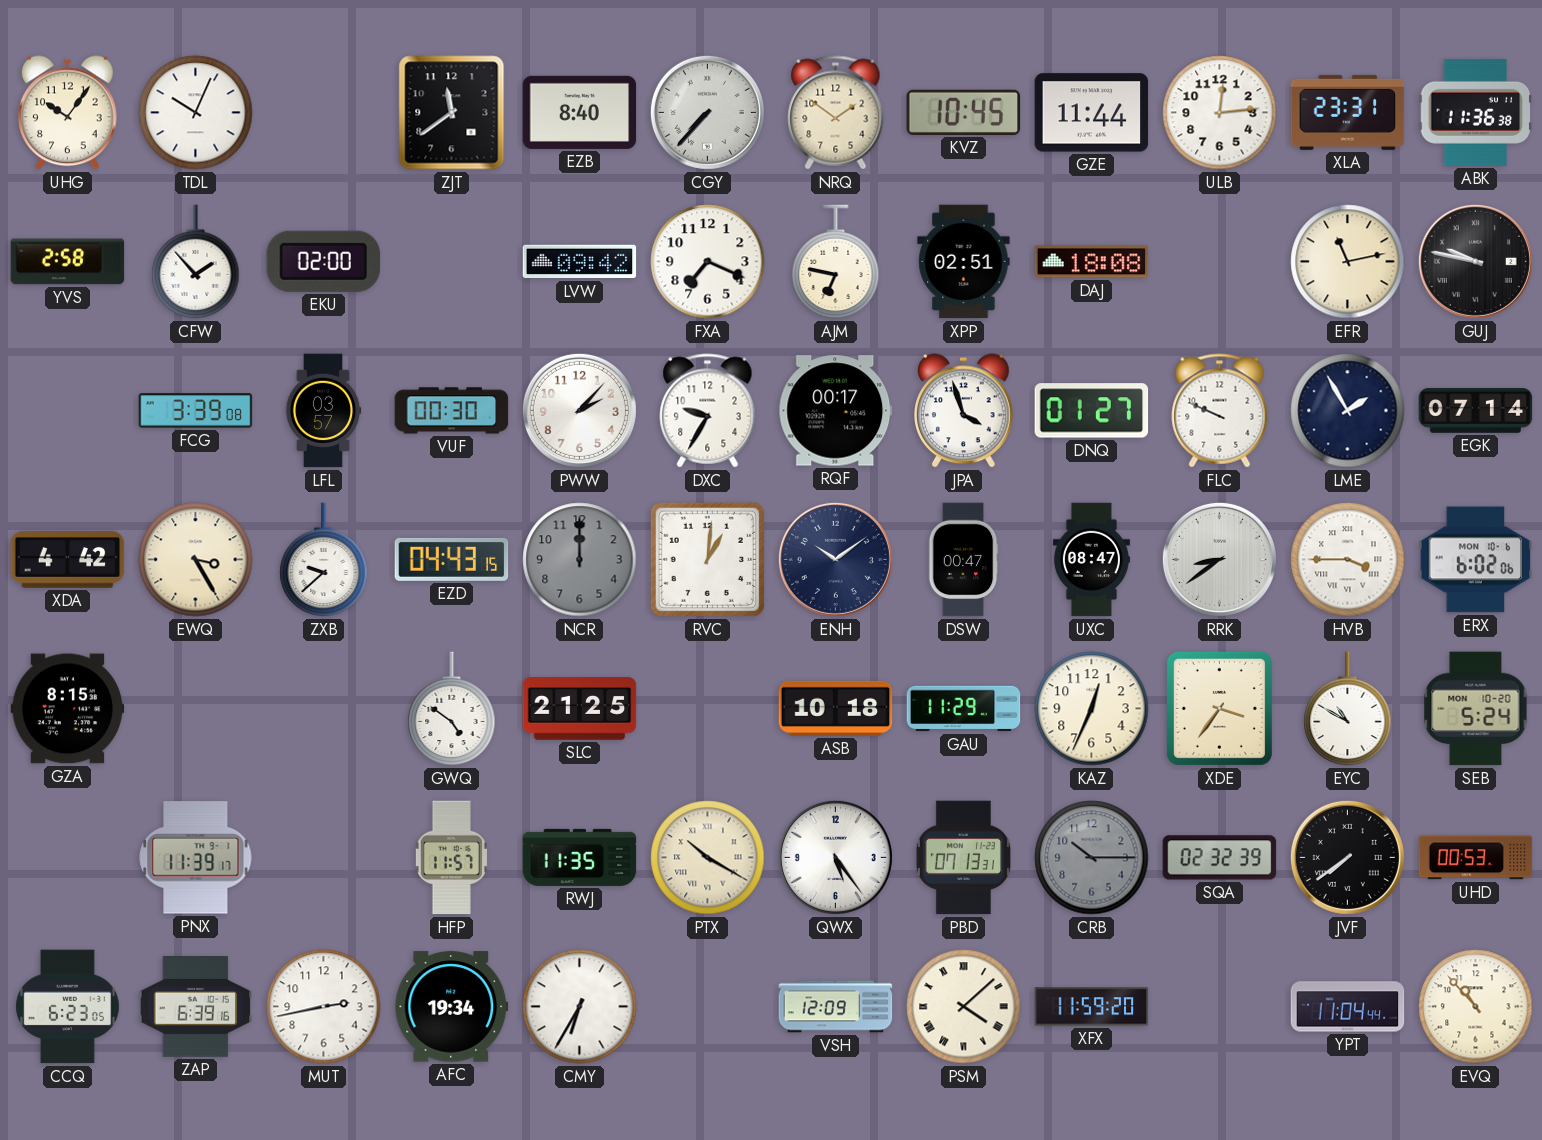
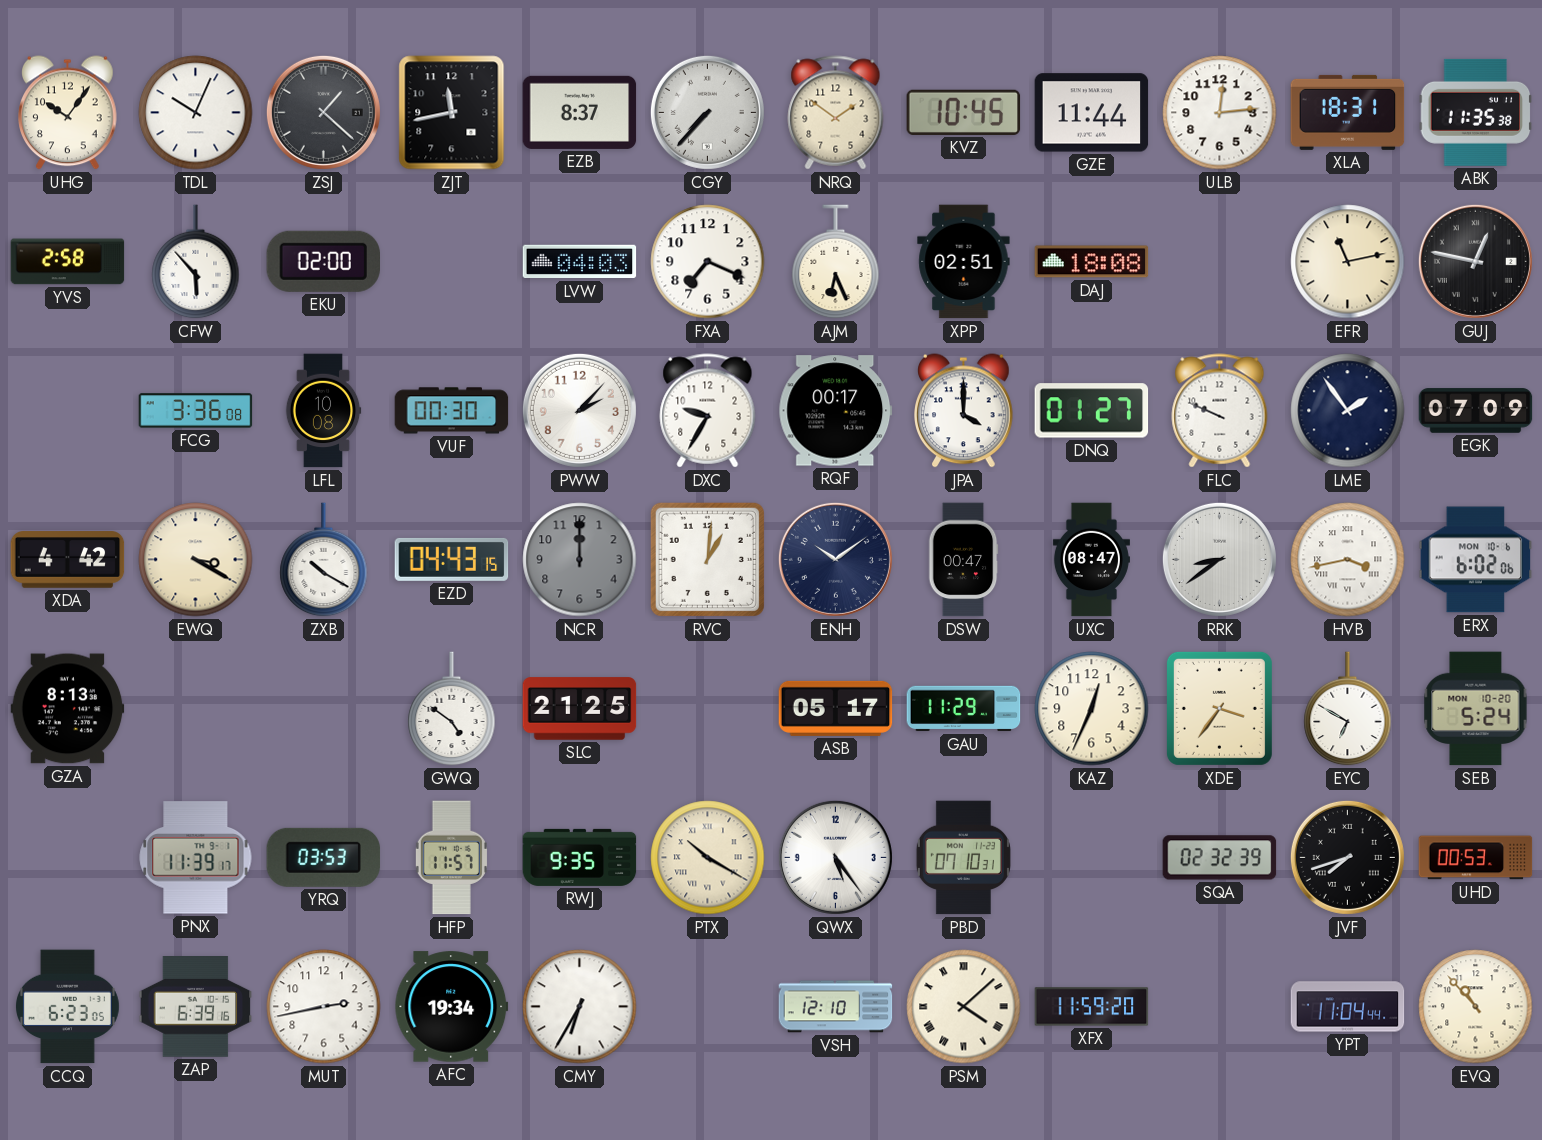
ZSJ: none -> 1:22 (323, 112)
ZJT: 11:39 -> 11:43 (452, 113)
EZB: 8:40 -> 8:37 (580, 112)
XLA: 23:31 -> 18:31 (1348, 112)
ABK: 11:36 -> 11:35 (1476, 112)
CFW: 1:53 -> 5:53 (196, 262)
LVW: 09:42 -> 04:03 (580, 262)
AJM: 6:47 -> 6:26 (836, 262)
GUJ: 9:47 -> 12:47 (1475, 261)
FCG: 3:39 -> 3:36 (196, 411)
LFL: 03:57 -> 10:08 (323, 411)
JPA: 3:57 -> 4:00 (964, 411)
LME: 1:55 -> 1:54 (1348, 411)
EGK: 07:14 -> 07:09 (1476, 411)
EWQ: 3:25 -> 3:20 (196, 560)
ZXB: 9:38 -> 10:20 (324, 560)
HVB: 3:45 -> 3:43 (1348, 560)
GZA: 8:15 -> 8:13 (68, 709)
ASB: 10:18 -> 05:17 (836, 708)
EYC: 10:50 -> 6:50 (1348, 709)
YRQ: none -> 03:53 (324, 857)
RWJ: 11:35 -> 9:35 (580, 857)
PBD: 07:13 -> 07:10 (963, 858)
CRB: 10:15 -> none (1092, 858)
JVF: 7:39 -> 7:42 (1347, 857)
VSH: 12:09 -> 12:10 (836, 1007)
